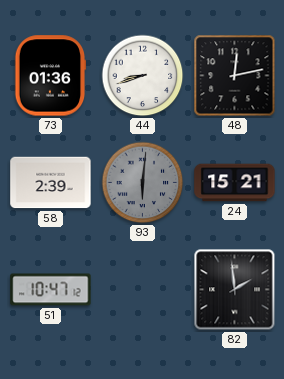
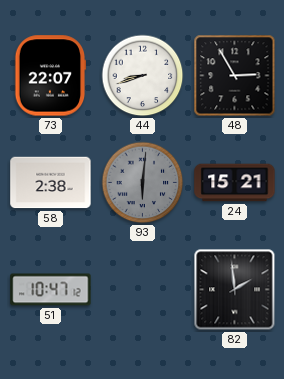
73: 01:36 -> 22:07 (50, 76)
48: 12:13 -> 2:55 (235, 76)
58: 2:39 -> 2:38 (51, 183)
